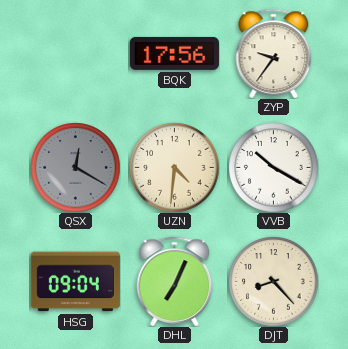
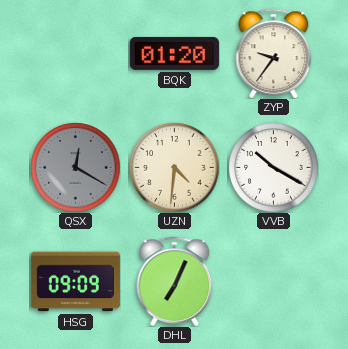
BQK: 17:56 -> 01:20 (174, 53)
HSG: 09:04 -> 09:09 (75, 282)
DJT: 8:23 -> none (273, 281)
